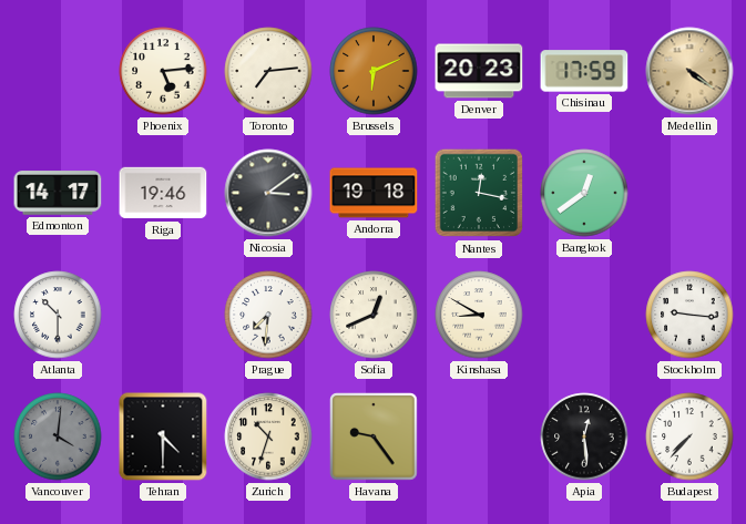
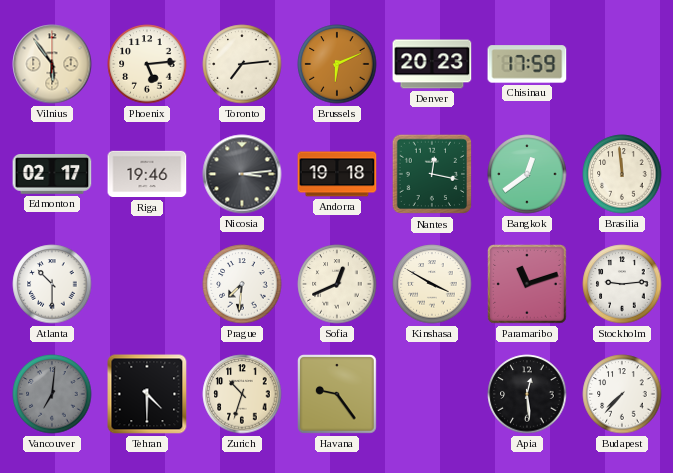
Vilnius: none -> 5:54 (52, 64)
Medellin: 4:21 -> none (689, 71)
Edmonton: 14:17 -> 02:17 (52, 174)
Nicosia: 3:09 -> 3:14 (242, 174)
Brasilia: none -> 11:59 (622, 174)
Kinshasa: 8:50 -> 3:50 (432, 284)
Paramaribo: none -> 11:12 (527, 284)
Stockholm: 9:16 -> 9:14 (622, 284)
Vancouver: 4:01 -> 7:01 (52, 394)
